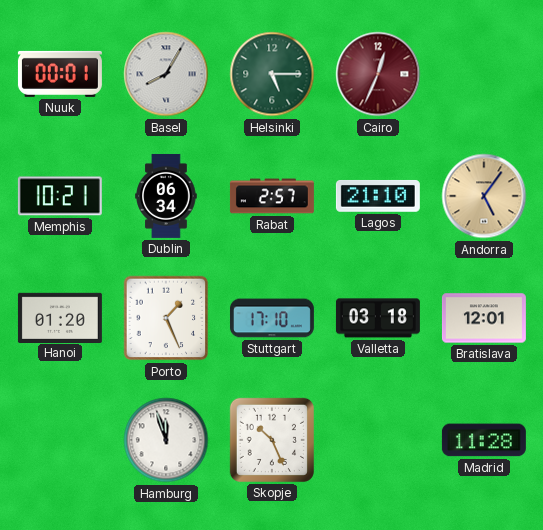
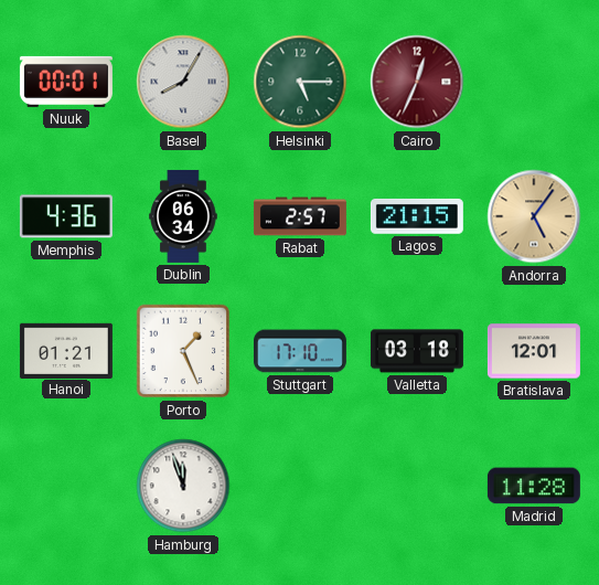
Memphis: 10:21 -> 4:36 (66, 216)
Lagos: 21:10 -> 21:15 (417, 216)
Hanoi: 01:20 -> 01:21 (66, 350)
Skopje: 10:26 -> none (272, 440)
